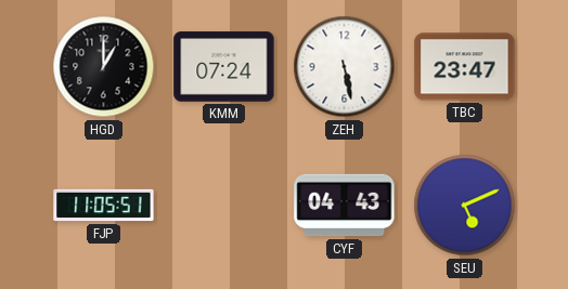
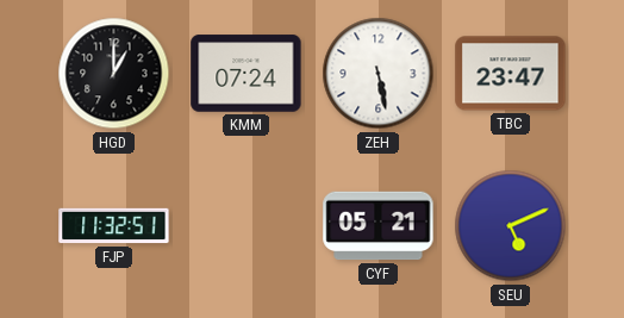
FJP: 11:05 -> 11:32 (114, 226)
CYF: 04:43 -> 05:21 (379, 226)
